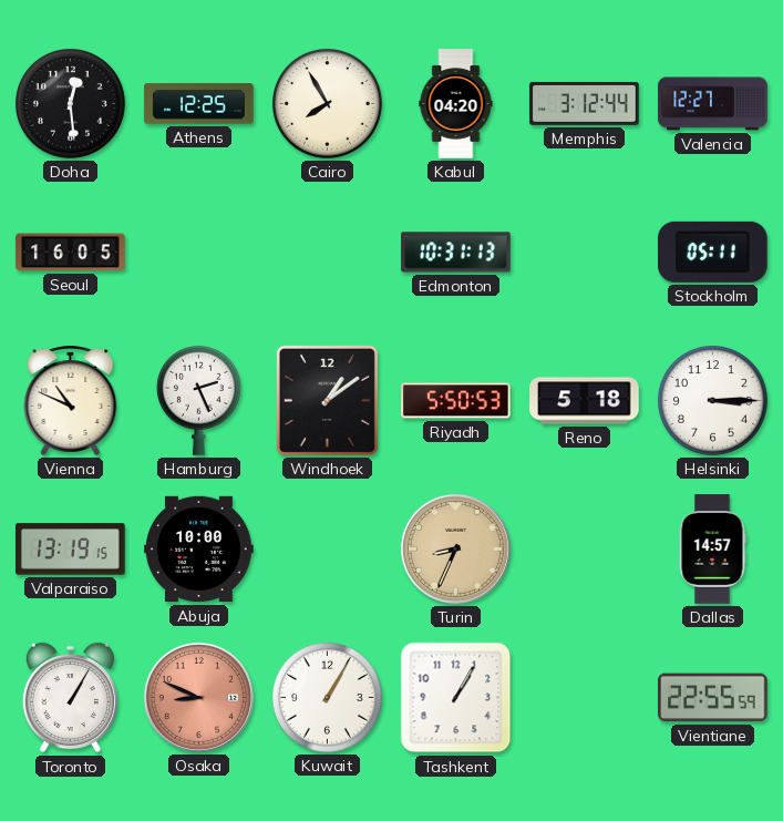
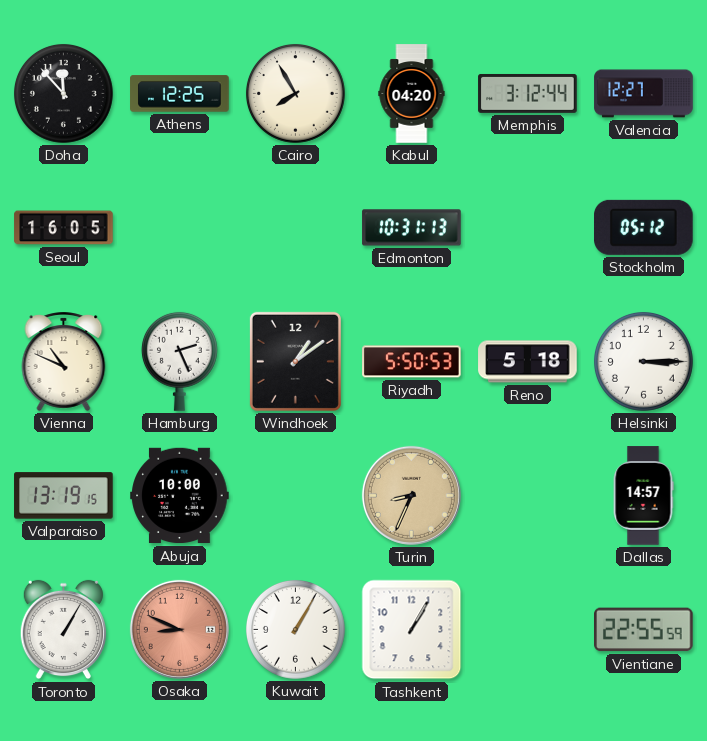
Doha: 12:29 -> 11:53 (63, 93)
Stockholm: 05:11 -> 05:12 (644, 227)
